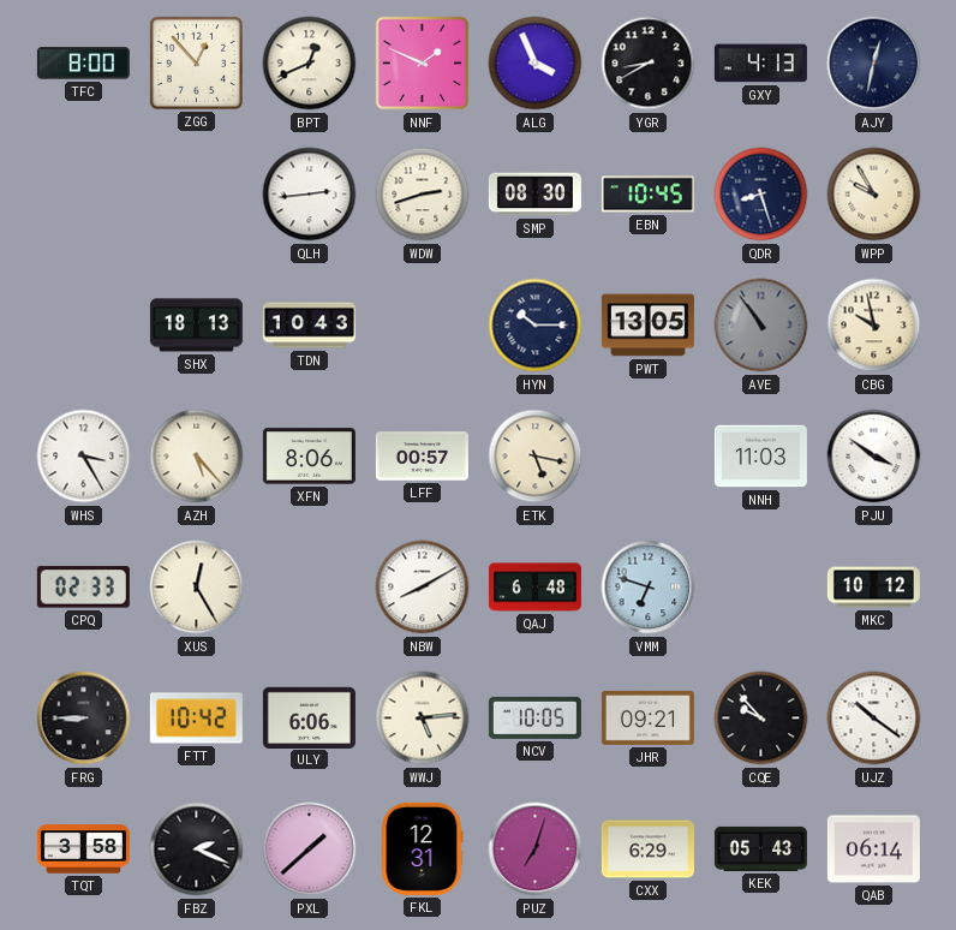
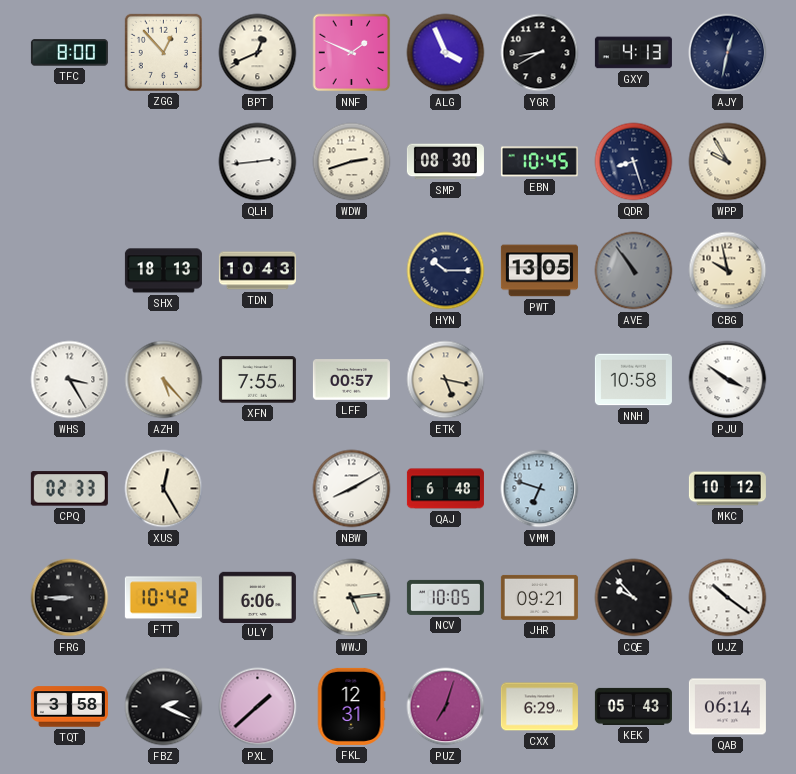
XFN: 8:06 -> 7:55 (257, 380)
NNH: 11:03 -> 10:58 (633, 380)
